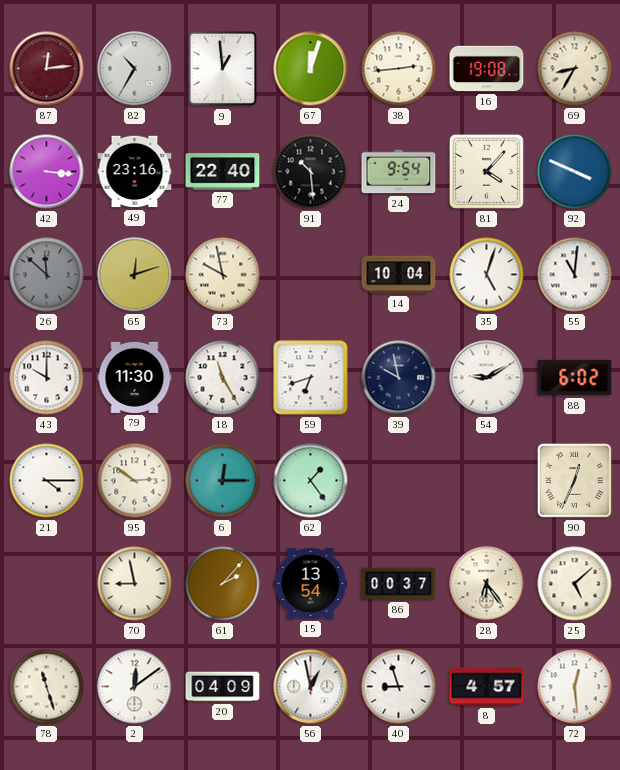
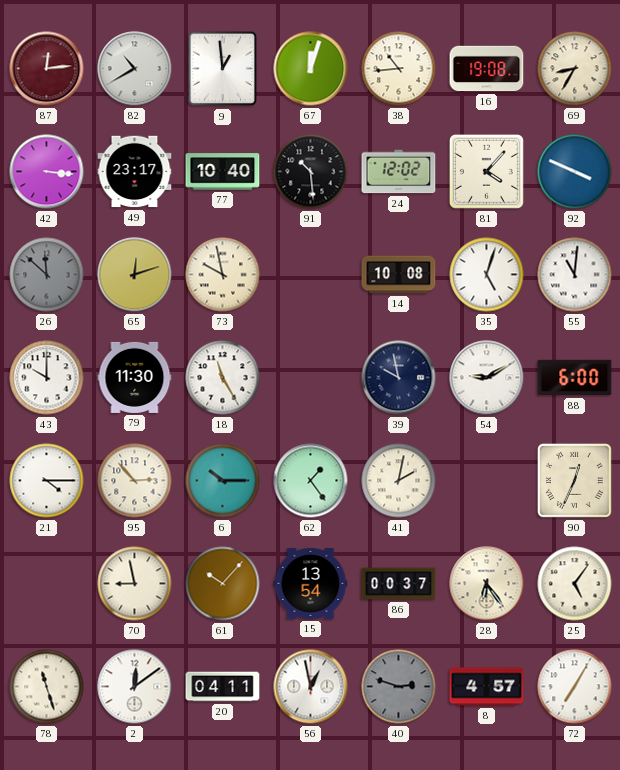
82: 10:35 -> 10:40 (135, 69)
38: 2:44 -> 10:44 (399, 69)
49: 23:16 -> 23:17 (135, 172)
77: 22:40 -> 10:40 (223, 172)
24: 9:54 -> 12:02 (399, 172)
14: 10:04 -> 10:08 (399, 275)
59: 6:42 -> none (311, 378)
88: 6:02 -> 6:00 (575, 378)
95: 2:51 -> 2:53 (135, 481)
6: 12:15 -> 10:15 (223, 481)
41: none -> 2:02 (399, 481)
61: 2:07 -> 10:07 (223, 584)
25: 5:08 -> 5:06 (575, 584)
20: 04:09 -> 04:11 (223, 687)
40: 8:57 -> 2:48 (399, 687)
40 dial: white -> grey (399, 687)
72: 12:29 -> 7:05 (575, 687)
